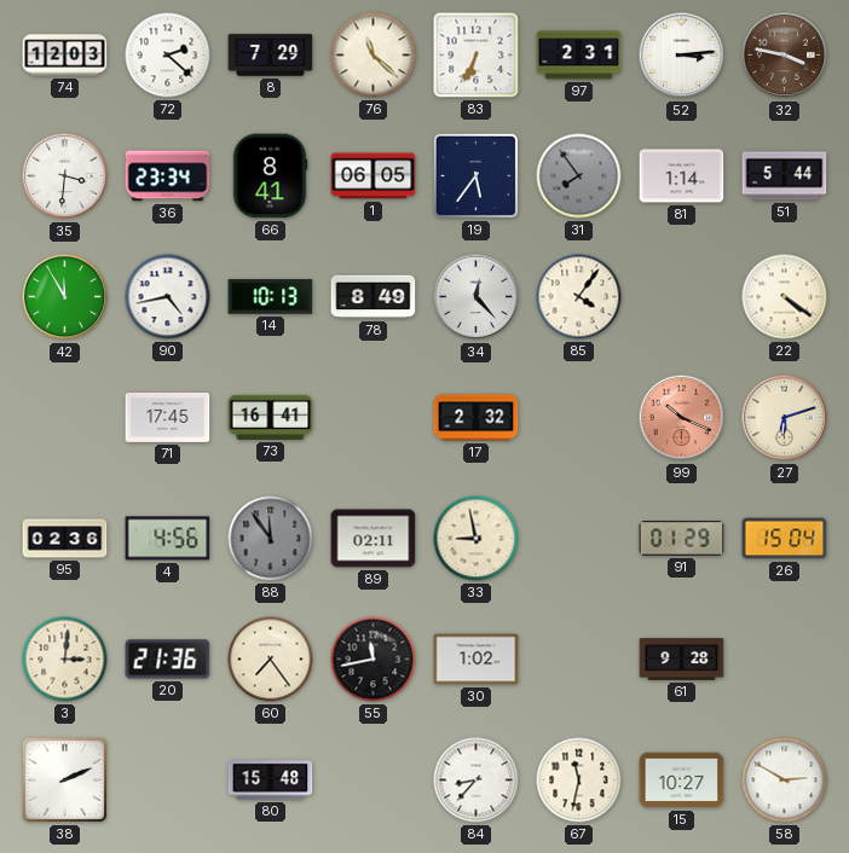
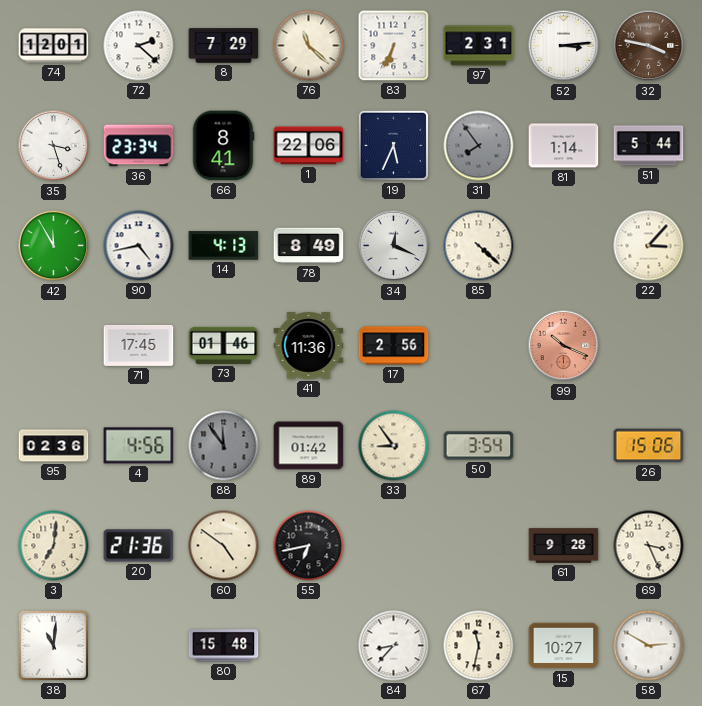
74: 12:03 -> 12:01 (54, 46)
35: 3:31 -> 3:27 (54, 146)
1: 06:05 -> 22:06 (309, 146)
19: 5:36 -> 5:34 (393, 145)
14: 10:13 -> 4:13 (224, 246)
34: 12:23 -> 12:19 (394, 246)
85: 4:06 -> 4:22 (479, 246)
22: 4:21 -> 3:07 (649, 246)
73: 16:41 -> 01:46 (224, 345)
41: none -> 11:36 (309, 346)
17: 2:32 -> 2:56 (394, 346)
27: 6:12 -> none (785, 418)
89: 02:11 -> 01:42 (309, 446)
33: 8:58 -> 8:54 (394, 446)
50: none -> 3:54 (479, 446)
91: 01:29 -> none (682, 539)
26: 15:04 -> 15:06 (649, 446)
3: 3:01 -> 7:01 (54, 546)
60: 7:24 -> 4:51 (224, 546)
55: 11:43 -> 6:43 (309, 546)
30: 1:02 -> none (477, 660)
69: none -> 3:26 (649, 546)
38: 2:11 -> 11:01 (53, 645)
